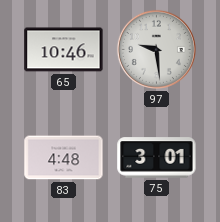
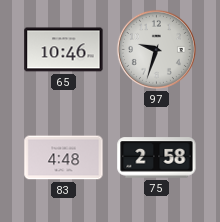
97: 9:29 -> 9:33 (156, 49)
75: 3:01 -> 2:58 (157, 158)
